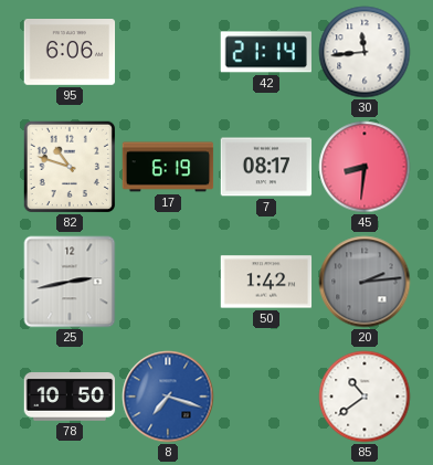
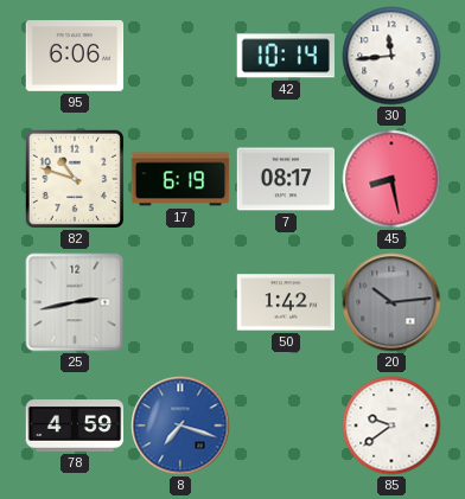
42: 21:14 -> 10:14 (285, 56)
45: 8:31 -> 8:28 (391, 179)
20: 2:14 -> 10:14 (391, 302)
78: 10:50 -> 4:59 (75, 427)
85: 10:39 -> 9:39 (391, 426)
